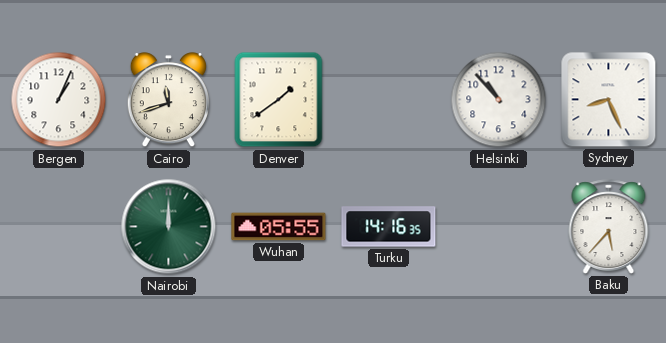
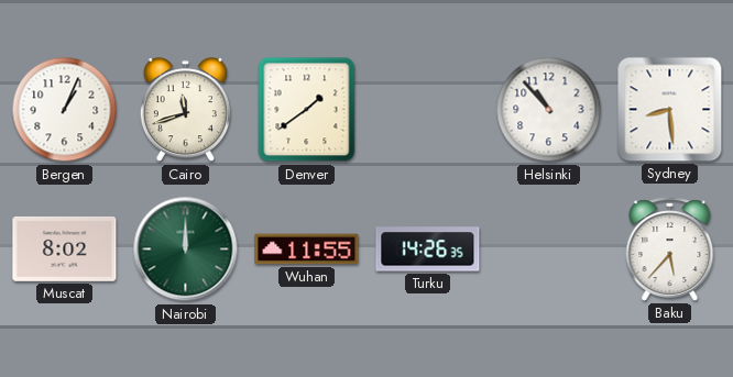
Sydney: 8:26 -> 8:29 (670, 110)
Muscat: none -> 8:02 (65, 248)
Wuhan: 05:55 -> 11:55 (307, 250)
Turku: 14:16 -> 14:26 (428, 250)
